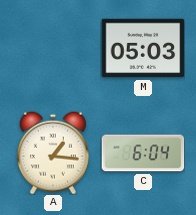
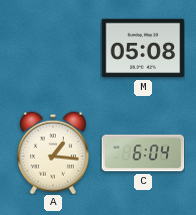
M: 05:03 -> 05:08 (143, 48)
